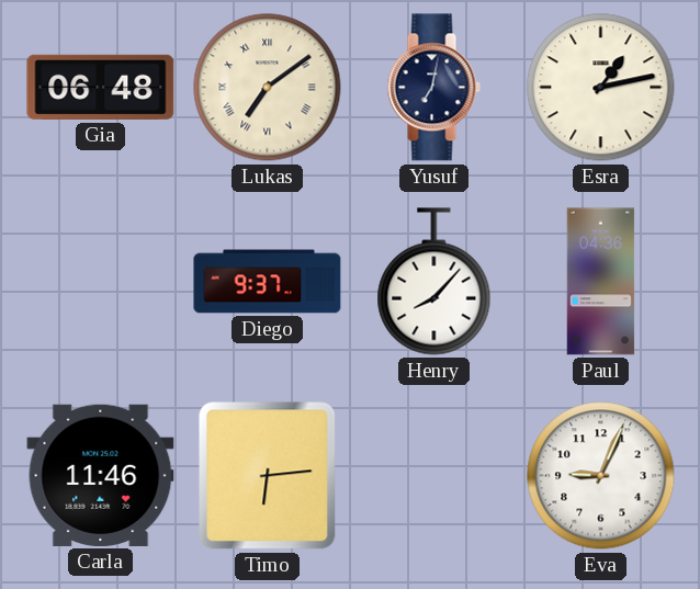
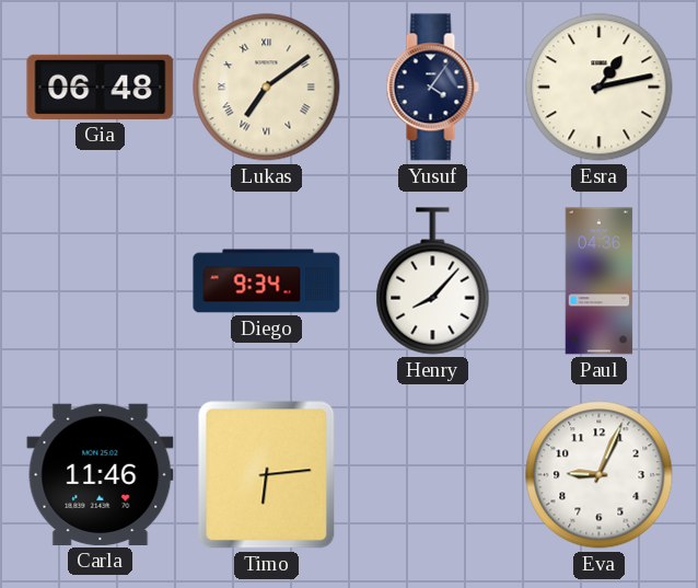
Yusuf: 7:02 -> 4:06 (432, 88)
Diego: 9:37 -> 9:34 (267, 281)
